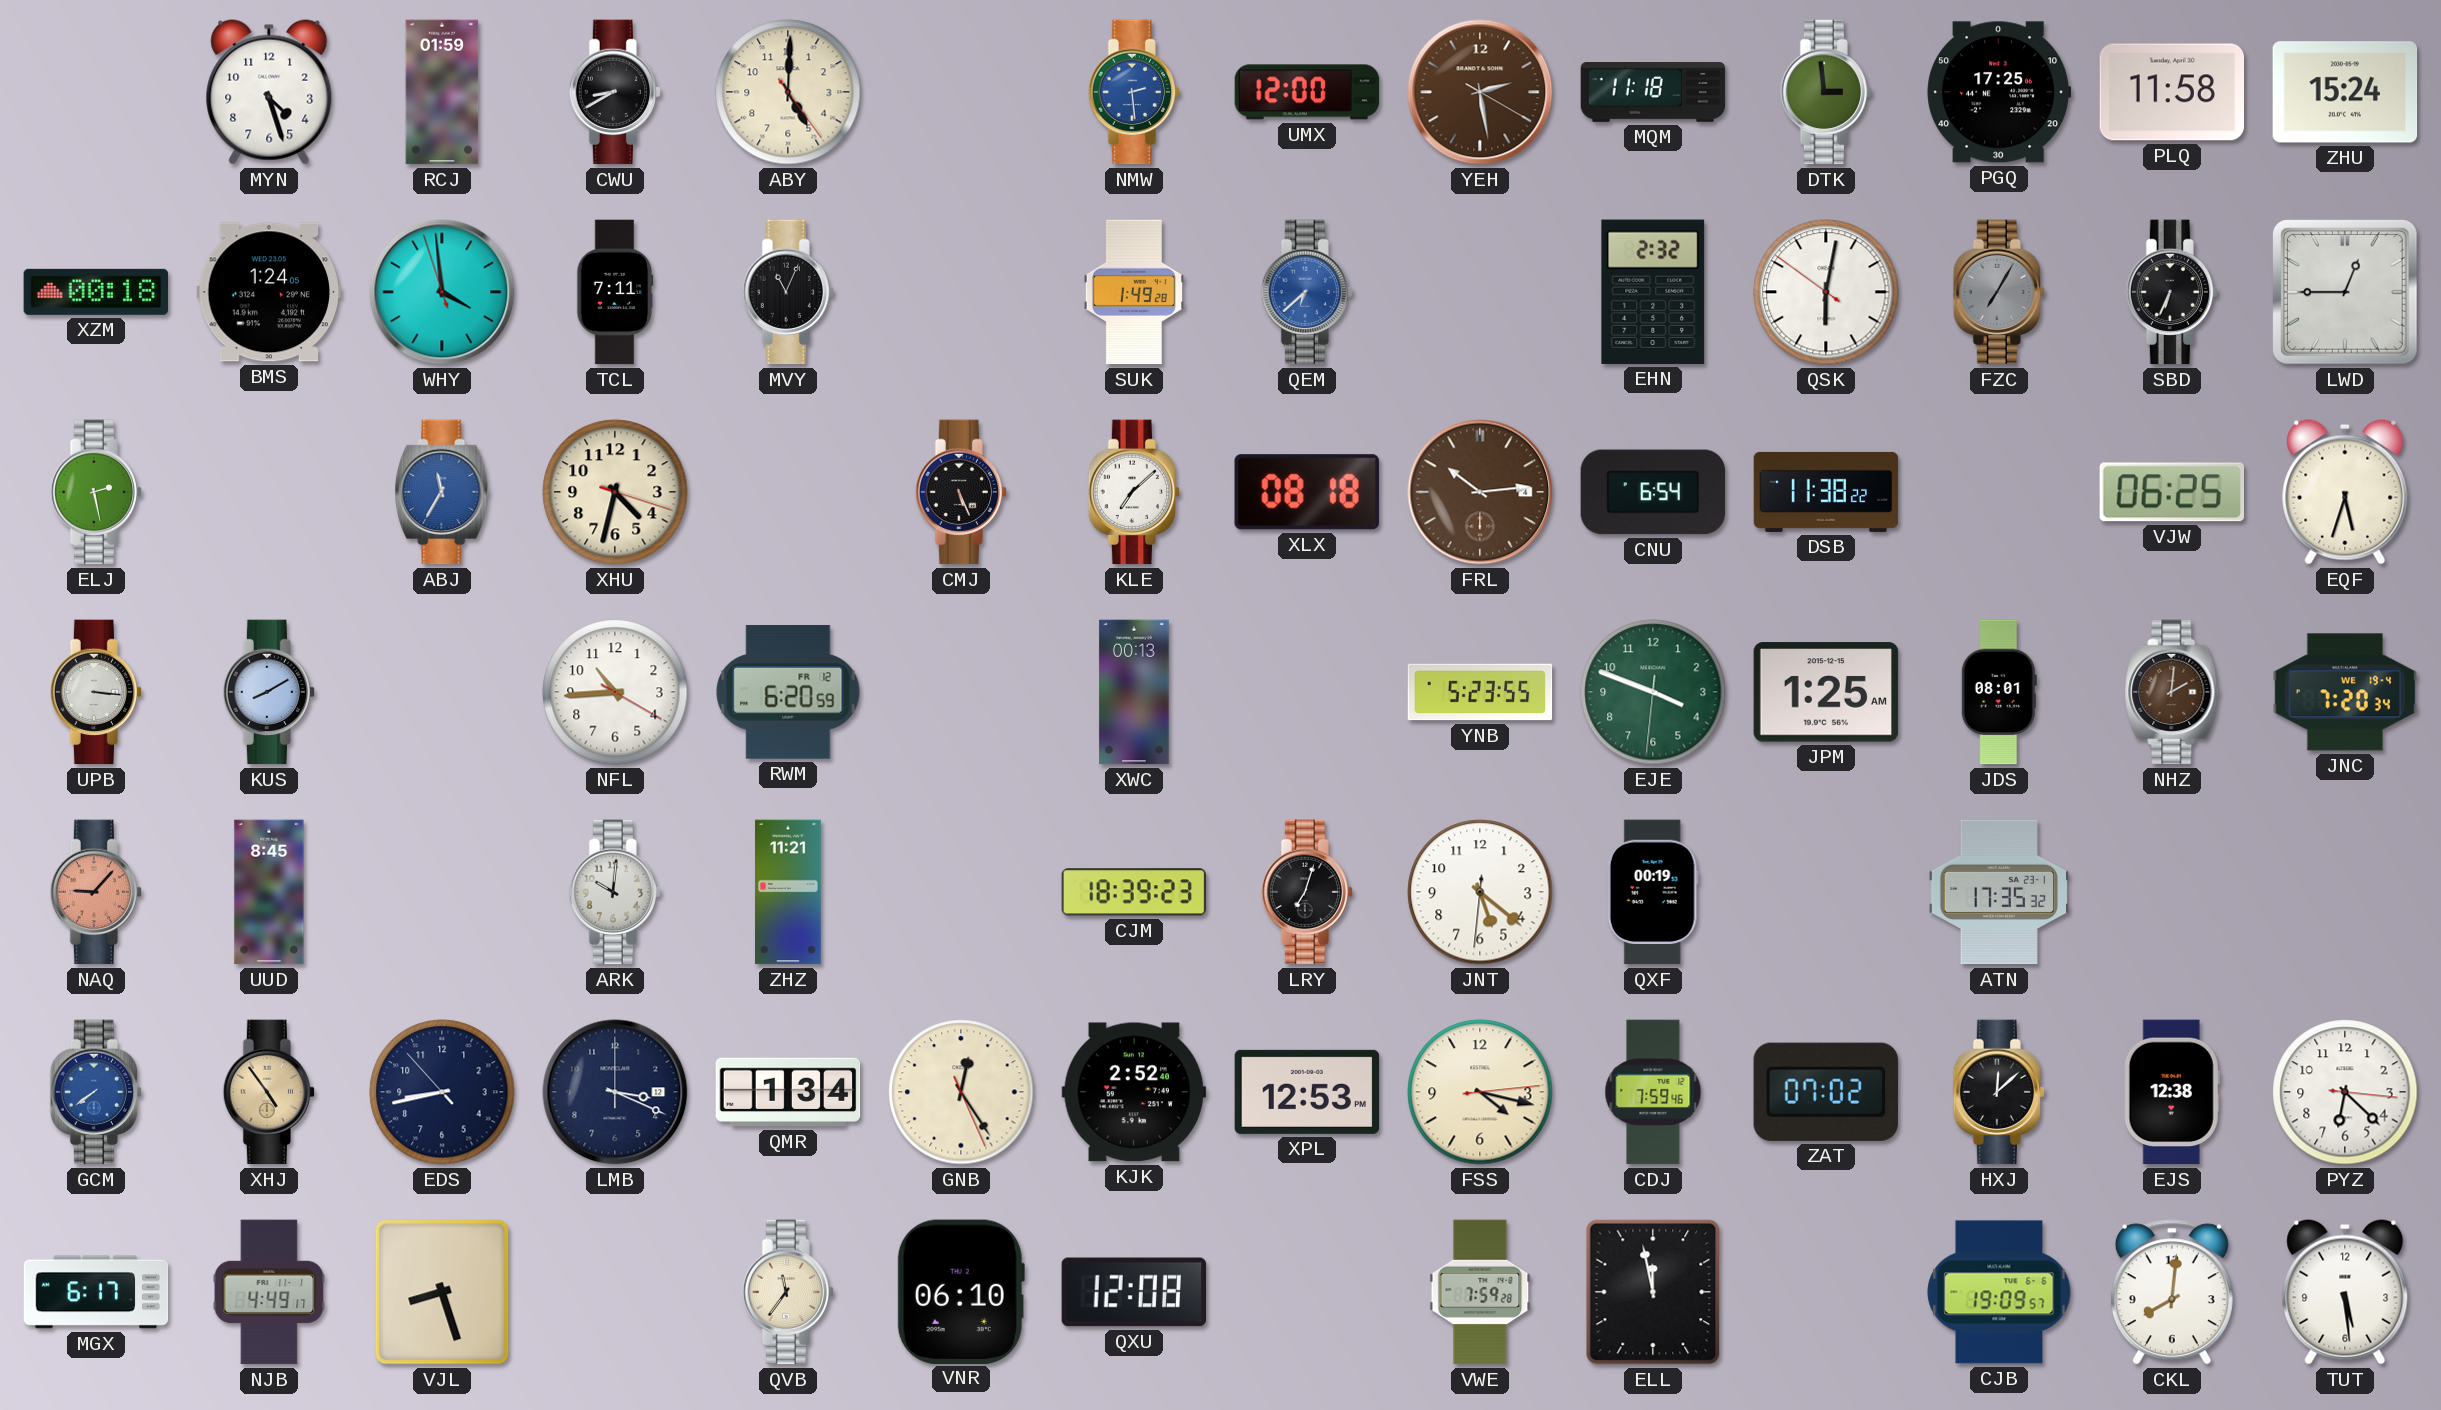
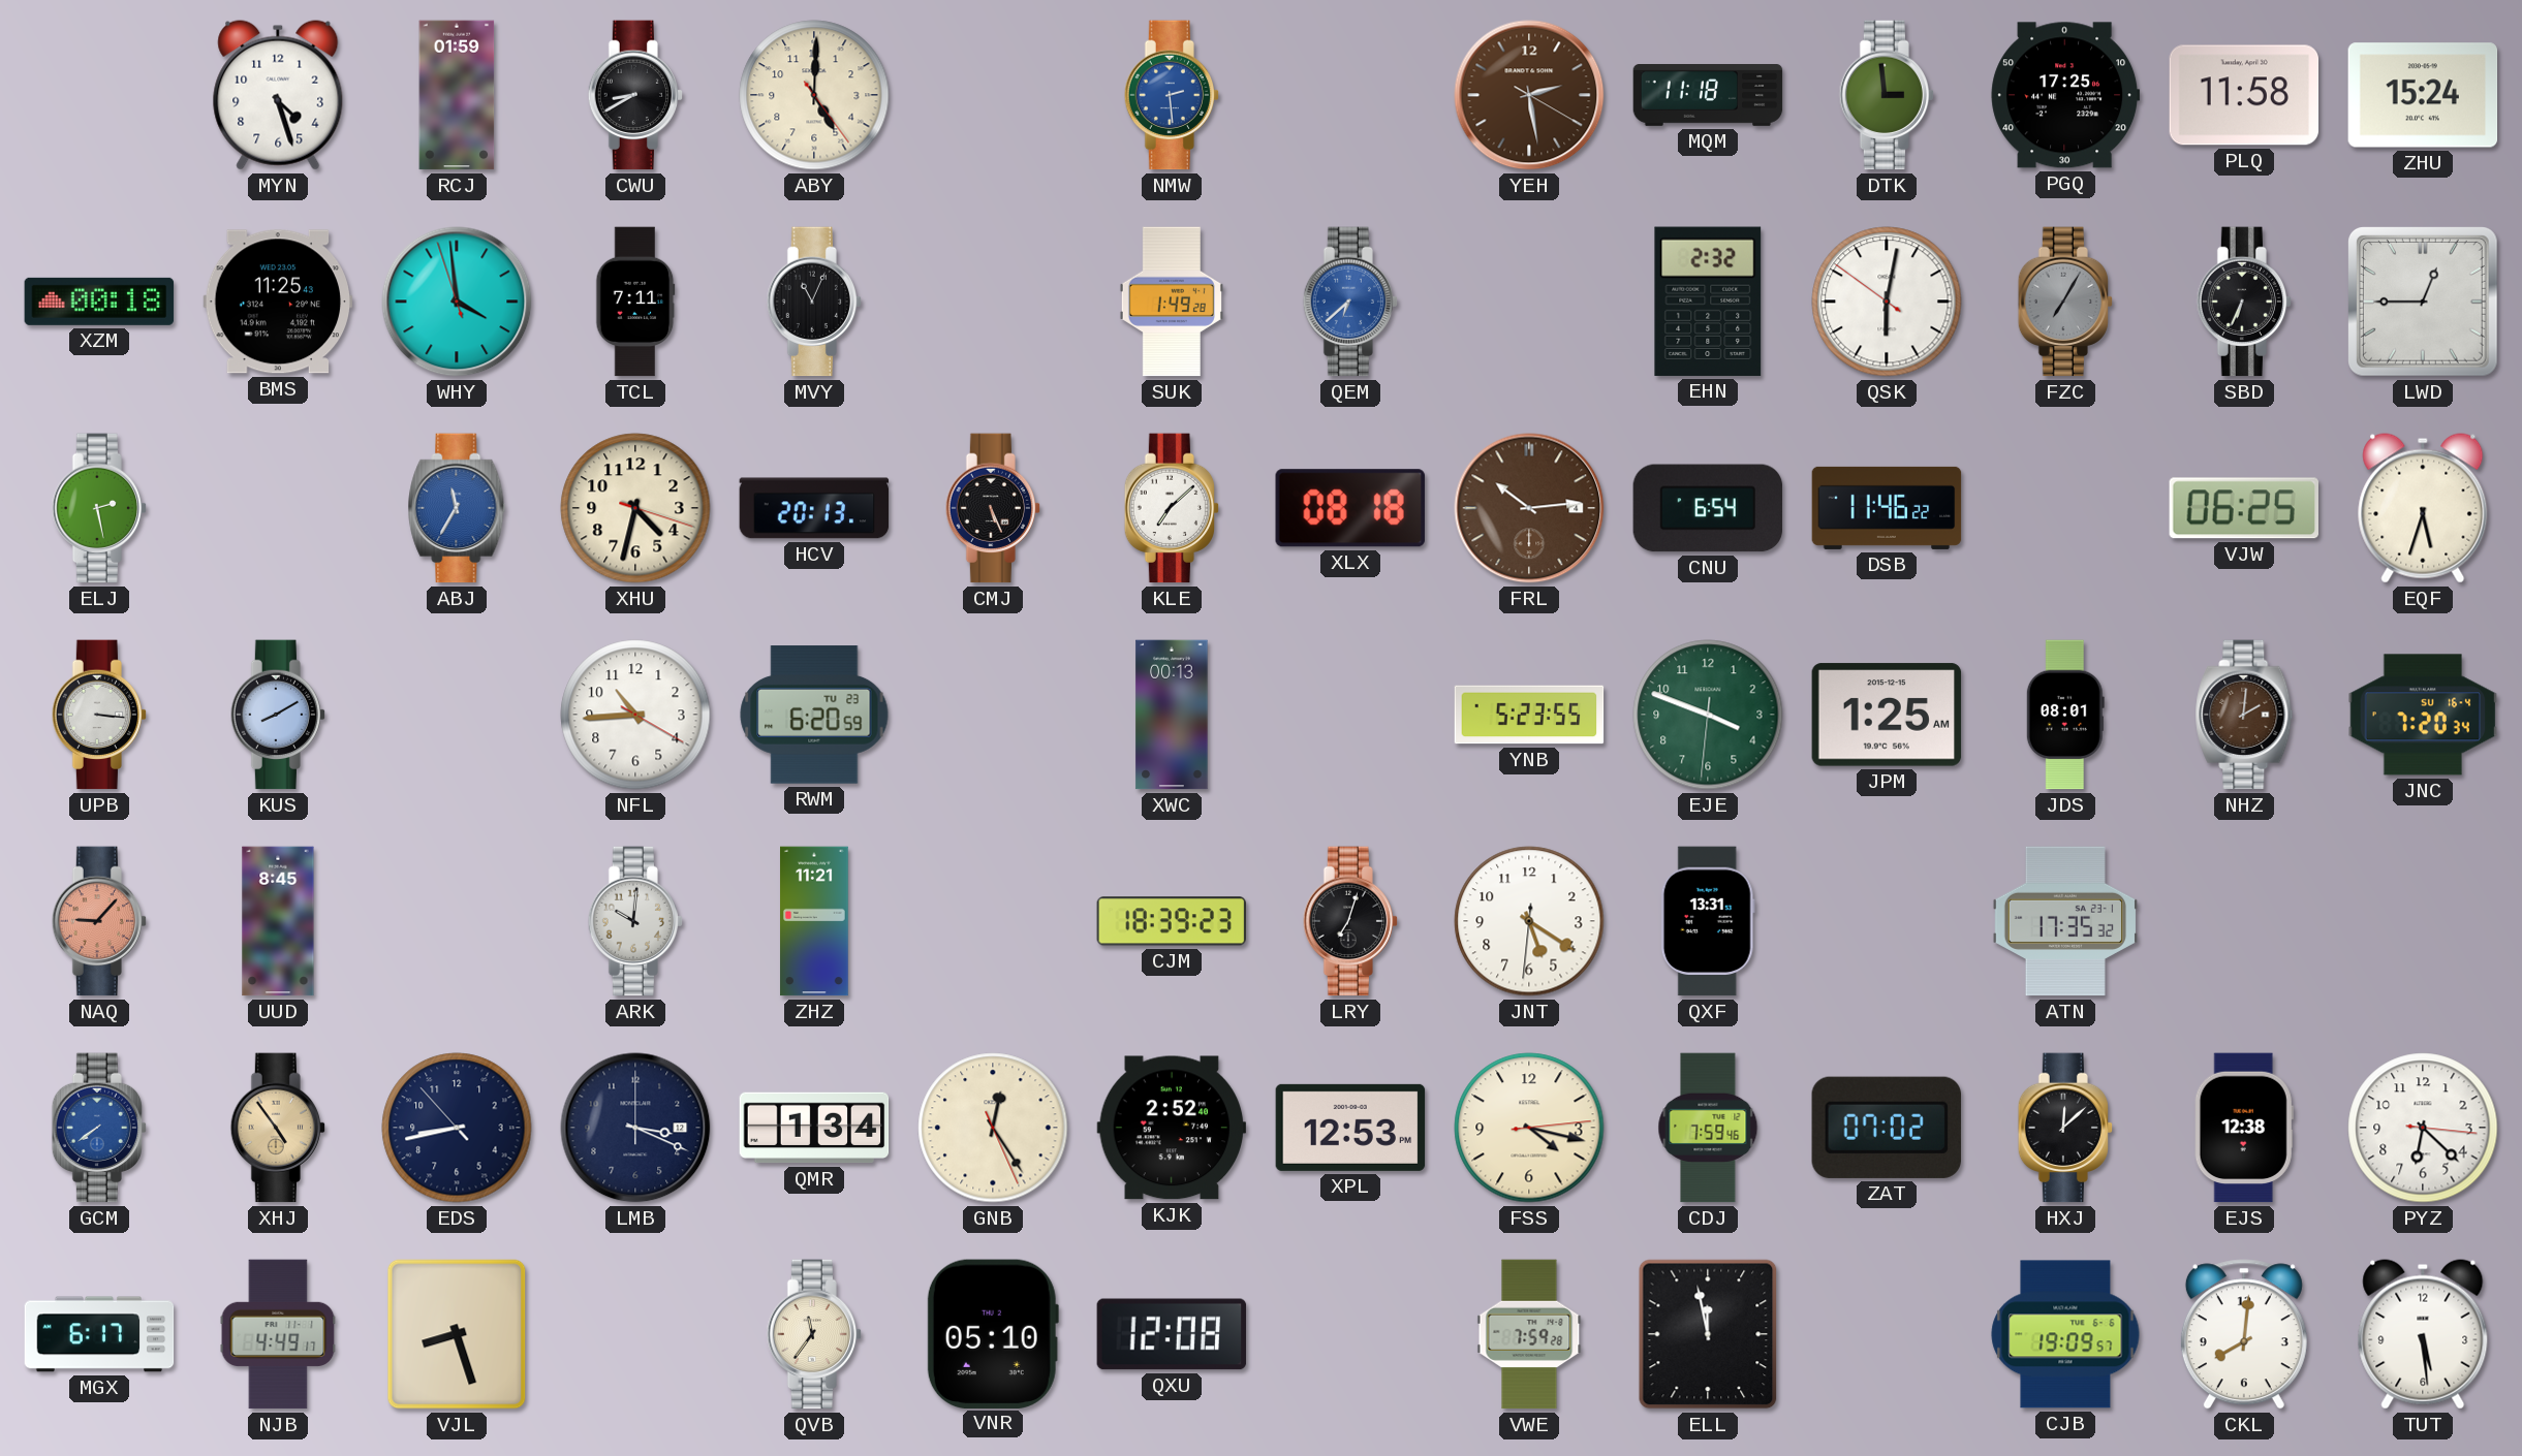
UMX: 12:00 -> none (1307, 92)
BMS: 1:24 -> 11:25 (278, 302)
HCV: none -> 20:13 (814, 508)
DSB: 11:38 -> 11:46 (1887, 508)
RWM date: FR 12 -> TU 23 (814, 715)
JNC date: WE 19-4 -> SU 16-4 (2423, 715)
JNT: 5:21 -> 5:20 (1529, 921)
QXF: 00:19 -> 13:31 (1708, 921)
VNR: 06:10 -> 05:10 (993, 1333)
